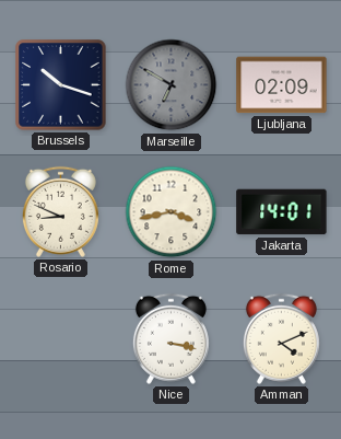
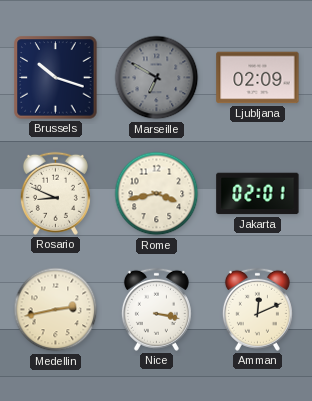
Jakarta: 14:01 -> 02:01 (258, 194)
Medellin: none -> 2:43 (56, 310)
Amman: 4:11 -> 12:11 (257, 309)
